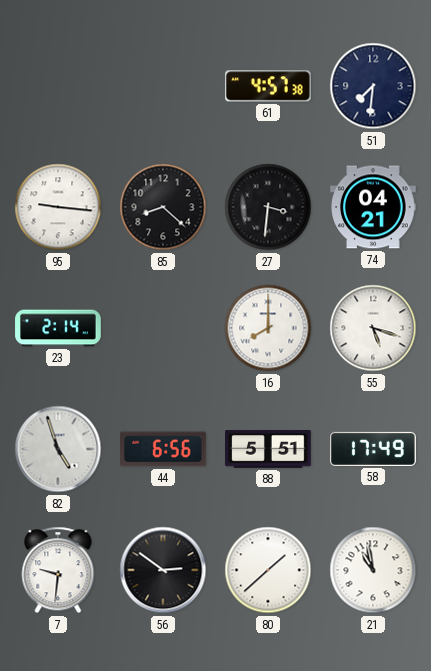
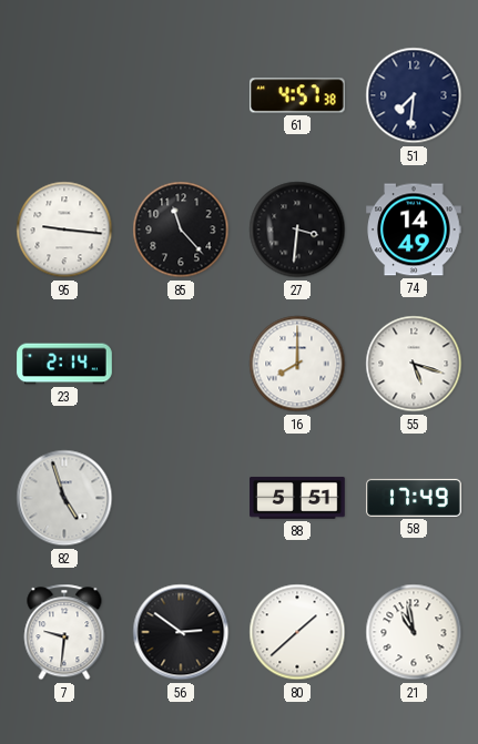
85: 8:22 -> 11:23 (181, 230)
74: 04:21 -> 14:49 (414, 230)
44: 6:56 -> none (164, 449)
